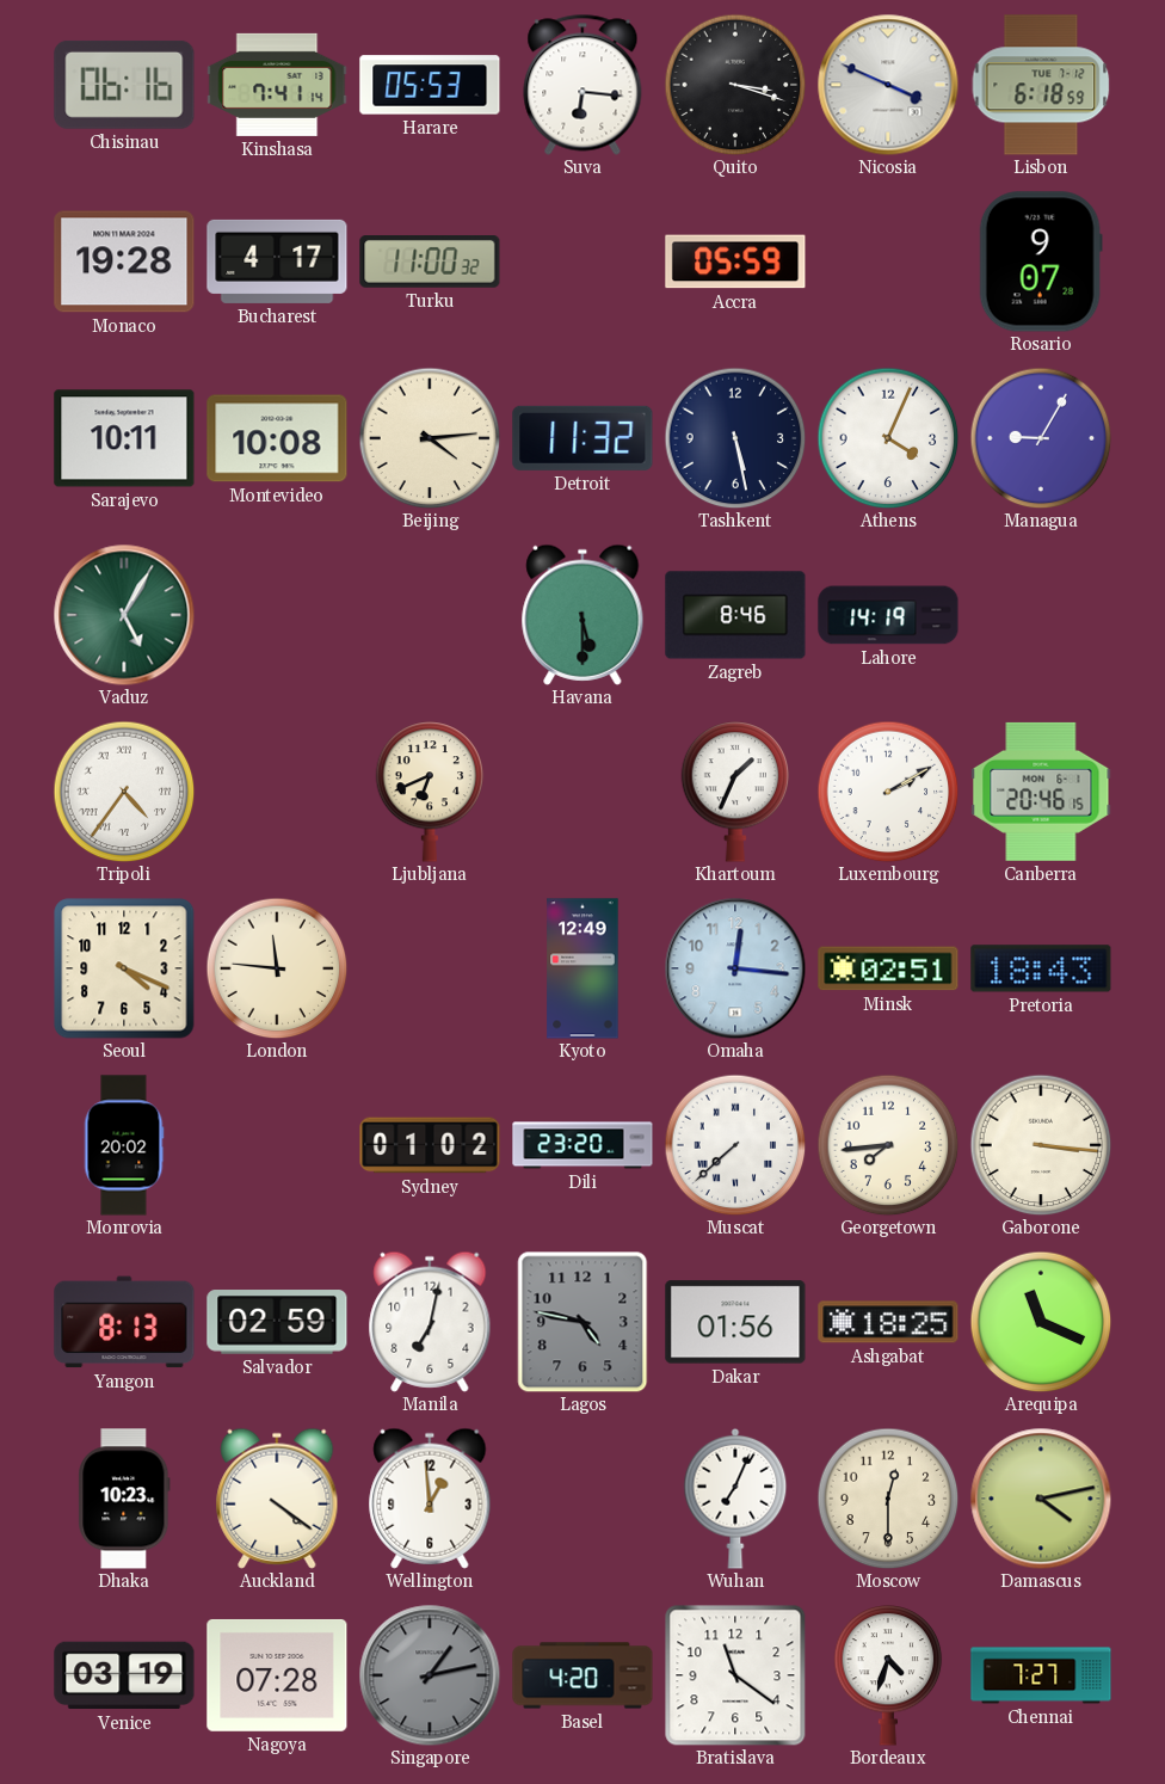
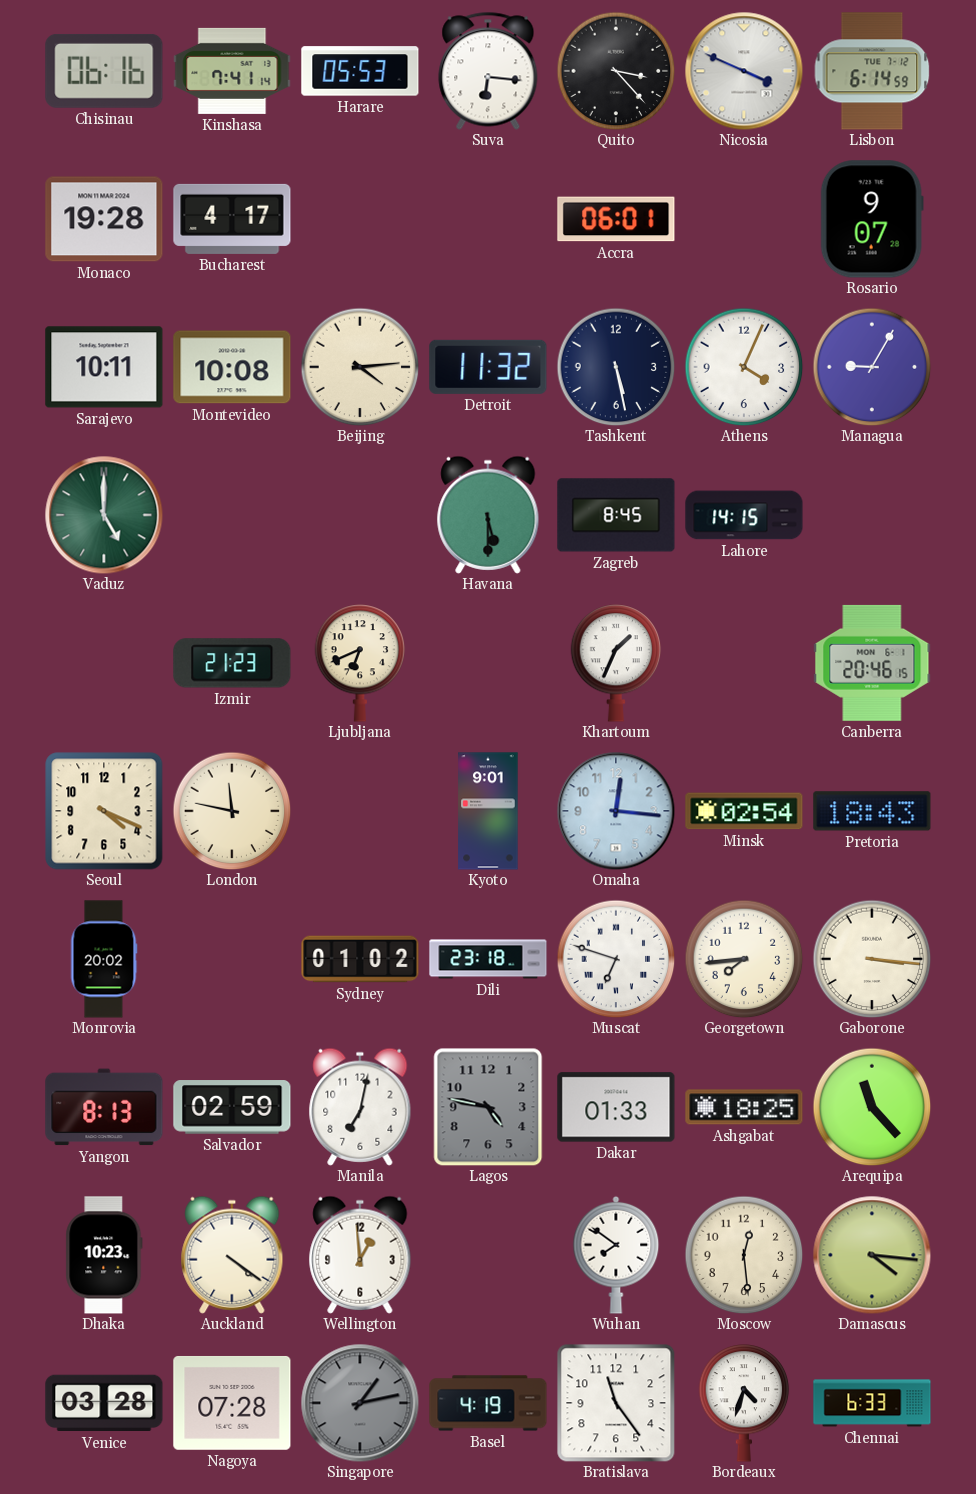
Quito: 3:18 -> 3:23 (616, 71)
Lisbon: 6:18 -> 6:14 (872, 71)
Turku: 11:00 -> none (430, 263)
Accra: 05:59 -> 06:01 (616, 219)
Vaduz: 5:05 -> 5:00 (104, 515)
Zagreb: 8:46 -> 8:45 (616, 515)
Lahore: 14:19 -> 14:15 (744, 515)
Tripoli: 4:36 -> none (124, 792)
Izmir: none -> 21:23 (232, 663)
Luxembourg: 2:10 -> none (888, 792)
London: 11:46 -> 11:47 (232, 811)
Kyoto: 12:49 -> 9:01 (488, 811)
Minsk: 02:51 -> 02:54 (744, 811)
Dili: 23:20 -> 23:18 (488, 959)
Muscat: 7:38 -> 6:48 (616, 959)
Dakar: 01:56 -> 01:33 (616, 1107)
Arequipa: 11:19 -> 11:23 (872, 1107)
Wuhan: 7:04 -> 7:51 (616, 1255)
Moscow: 12:30 -> 12:29 (744, 1255)
Damascus: 4:13 -> 4:16 (872, 1255)
Venice: 03:19 -> 03:28 (104, 1403)
Basel: 4:20 -> 4:19 (488, 1403)
Bratislava: 11:21 -> 11:24 (616, 1403)
Chennai: 7:27 -> 6:33 (872, 1403)
